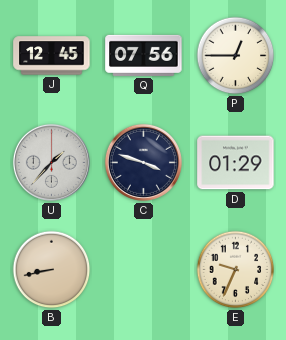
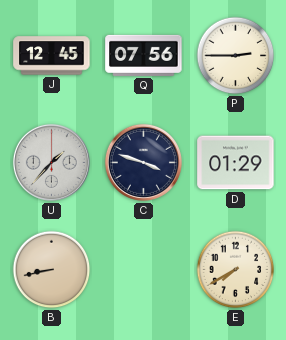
P: 12:45 -> 2:45 (236, 56)
E: 9:34 -> 7:40 (236, 270)
